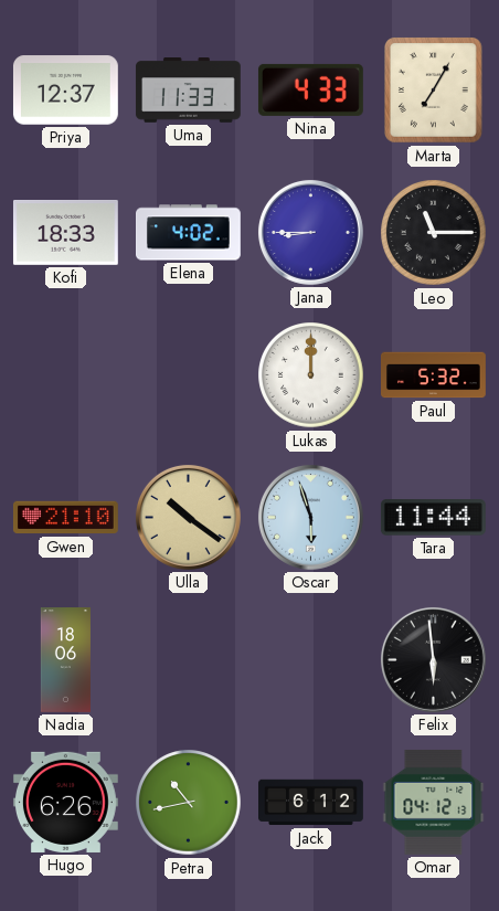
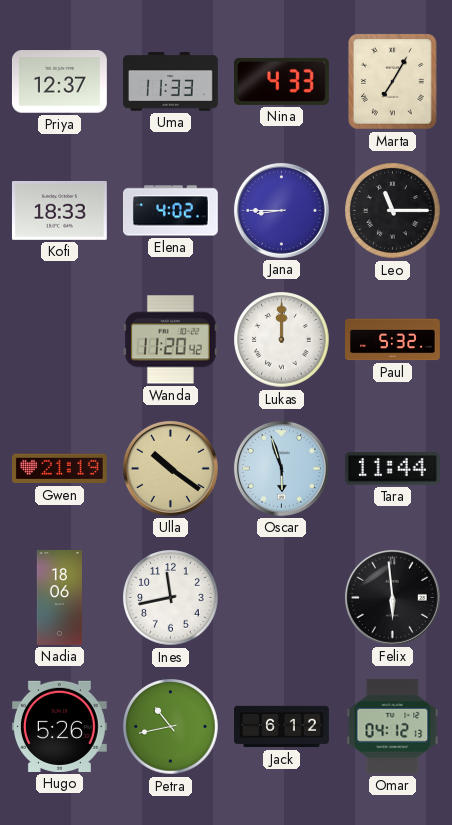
Wanda: none -> 11:20 (170, 340)
Gwen: 21:10 -> 21:19 (59, 469)
Ines: none -> 11:43 (171, 598)
Hugo: 6:26 -> 5:26 (59, 726)
